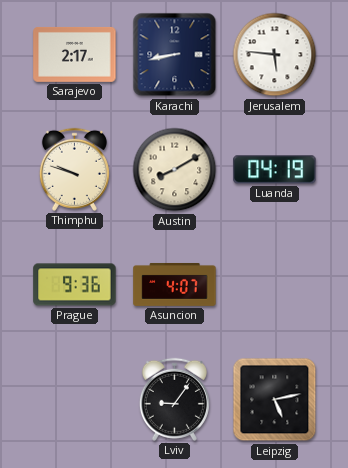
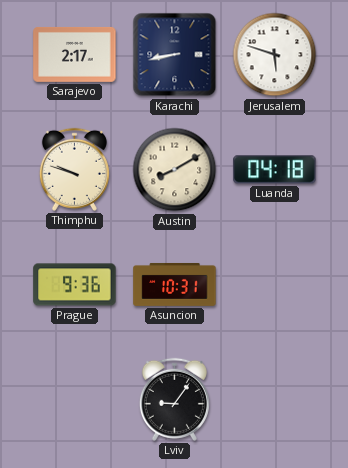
Jerusalem: 5:46 -> 5:48 (275, 55)
Luanda: 04:19 -> 04:18 (275, 170)
Asuncion: 4:07 -> 10:31 (175, 284)
Leipzig: 5:13 -> none (275, 400)
